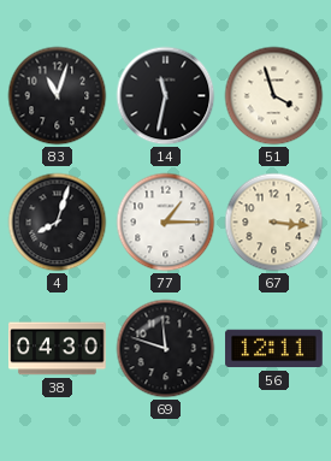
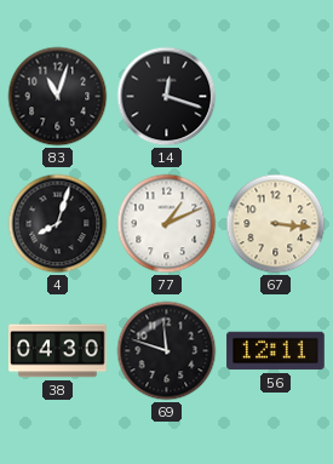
14: 11:32 -> 12:18 (167, 97)
51: 3:57 -> none (274, 96)
77: 1:15 -> 1:11 (167, 224)
